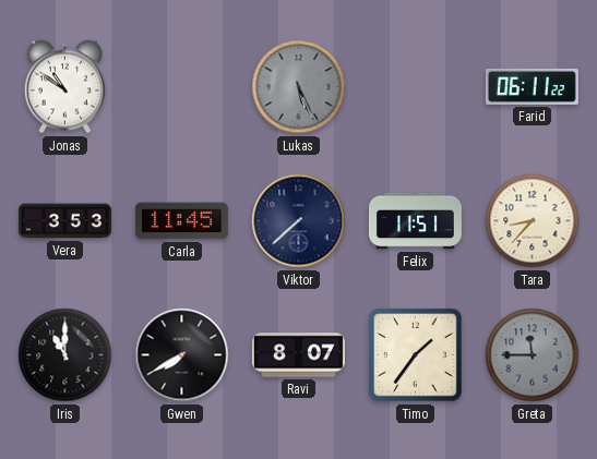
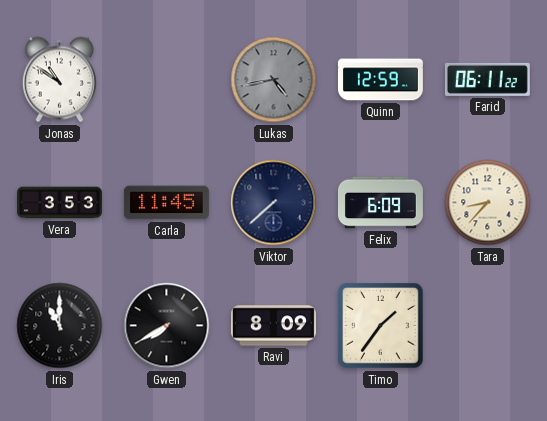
Lukas: 5:26 -> 4:43 (274, 80)
Quinn: none -> 12:59 (380, 80)
Felix: 11:51 -> 6:09 (380, 203)
Ravi: 8:07 -> 8:09 (273, 326)
Greta: 11:45 -> none (533, 355)
